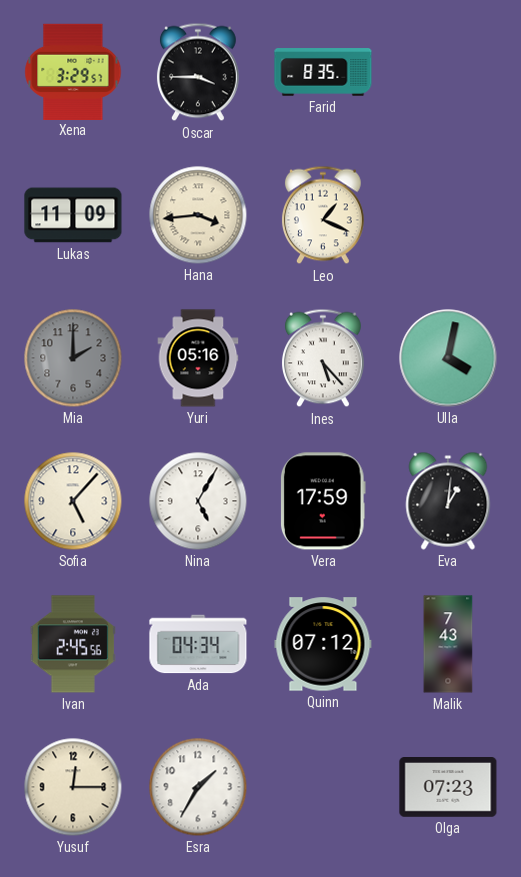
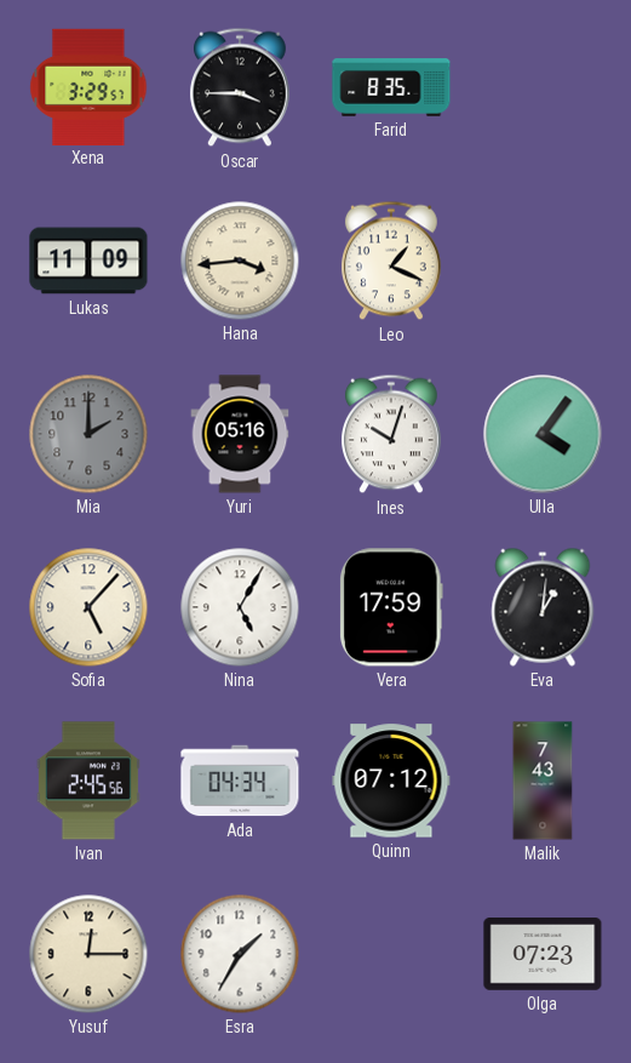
Ines: 5:23 -> 10:03 (391, 434)
Ulla: 4:02 -> 4:06 (543, 434)
